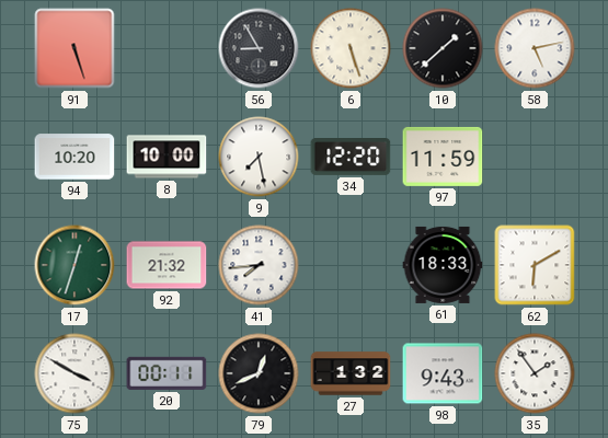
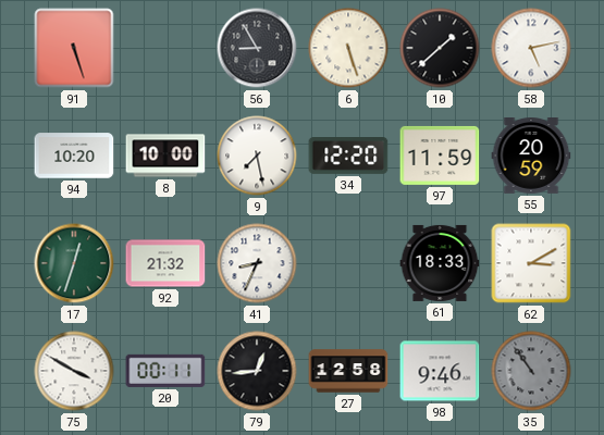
55: none -> 20:59 (531, 157)
41: 7:44 -> 8:34 (257, 263)
62: 6:10 -> 3:10 (531, 263)
79: 12:41 -> 12:44 (257, 371)
27: 1:32 -> 12:58 (348, 371)
98: 9:43 -> 9:46 (440, 371)
35: 1:54 -> 10:54 (531, 371)
35 dial: white -> grey (531, 371)
